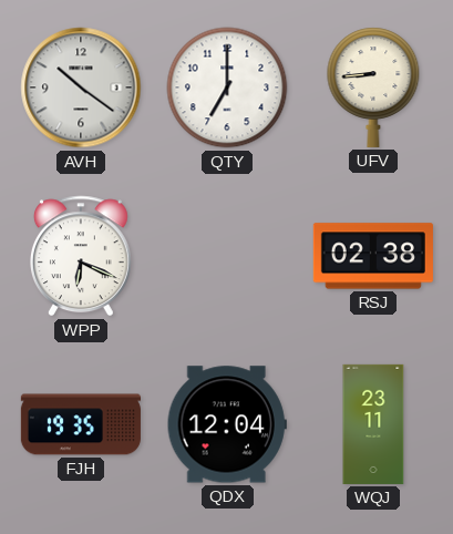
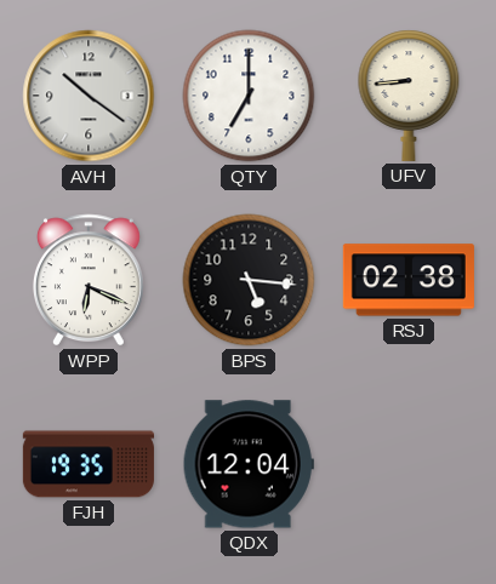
BPS: none -> 5:16 (249, 280)
WQJ: 23:11 -> none (373, 424)
